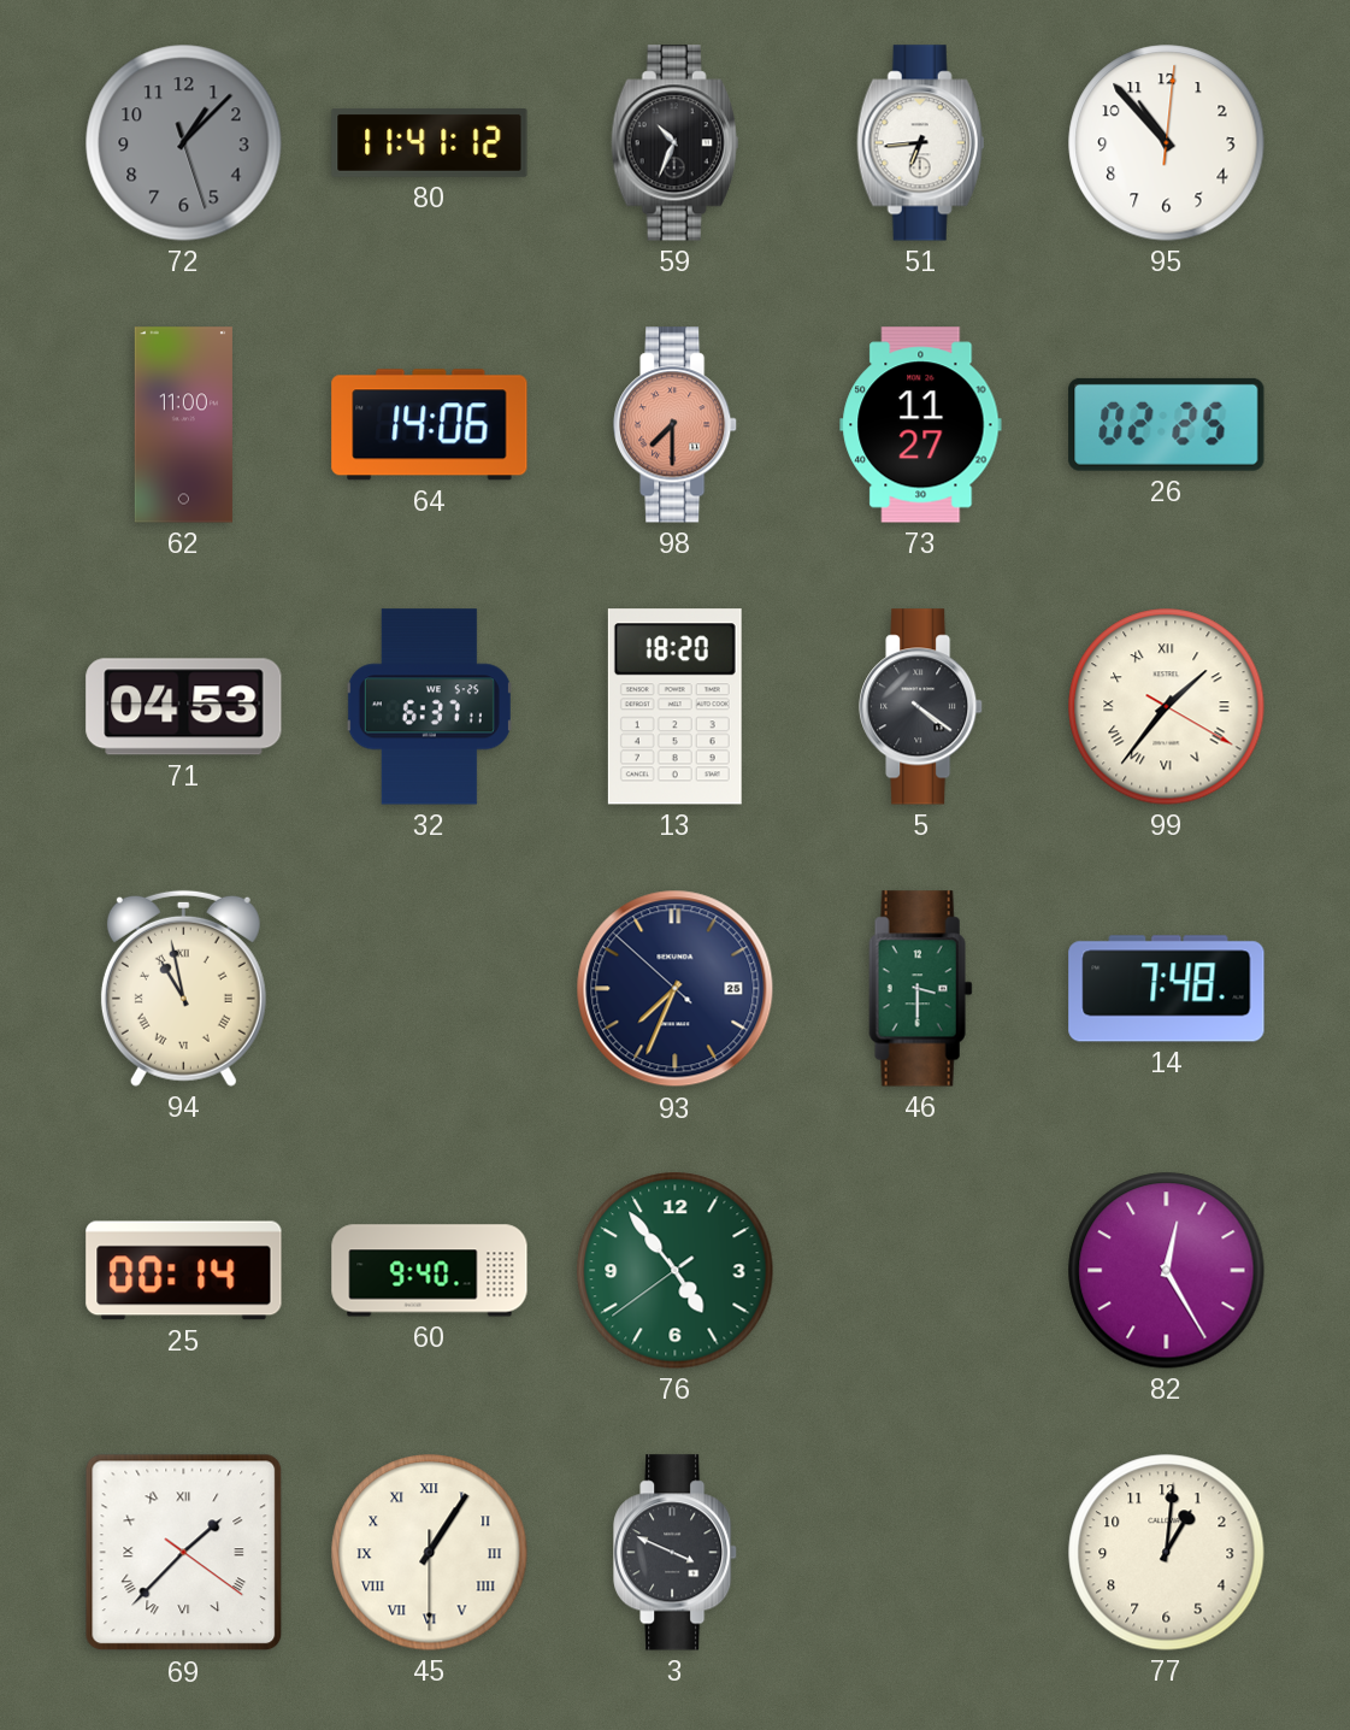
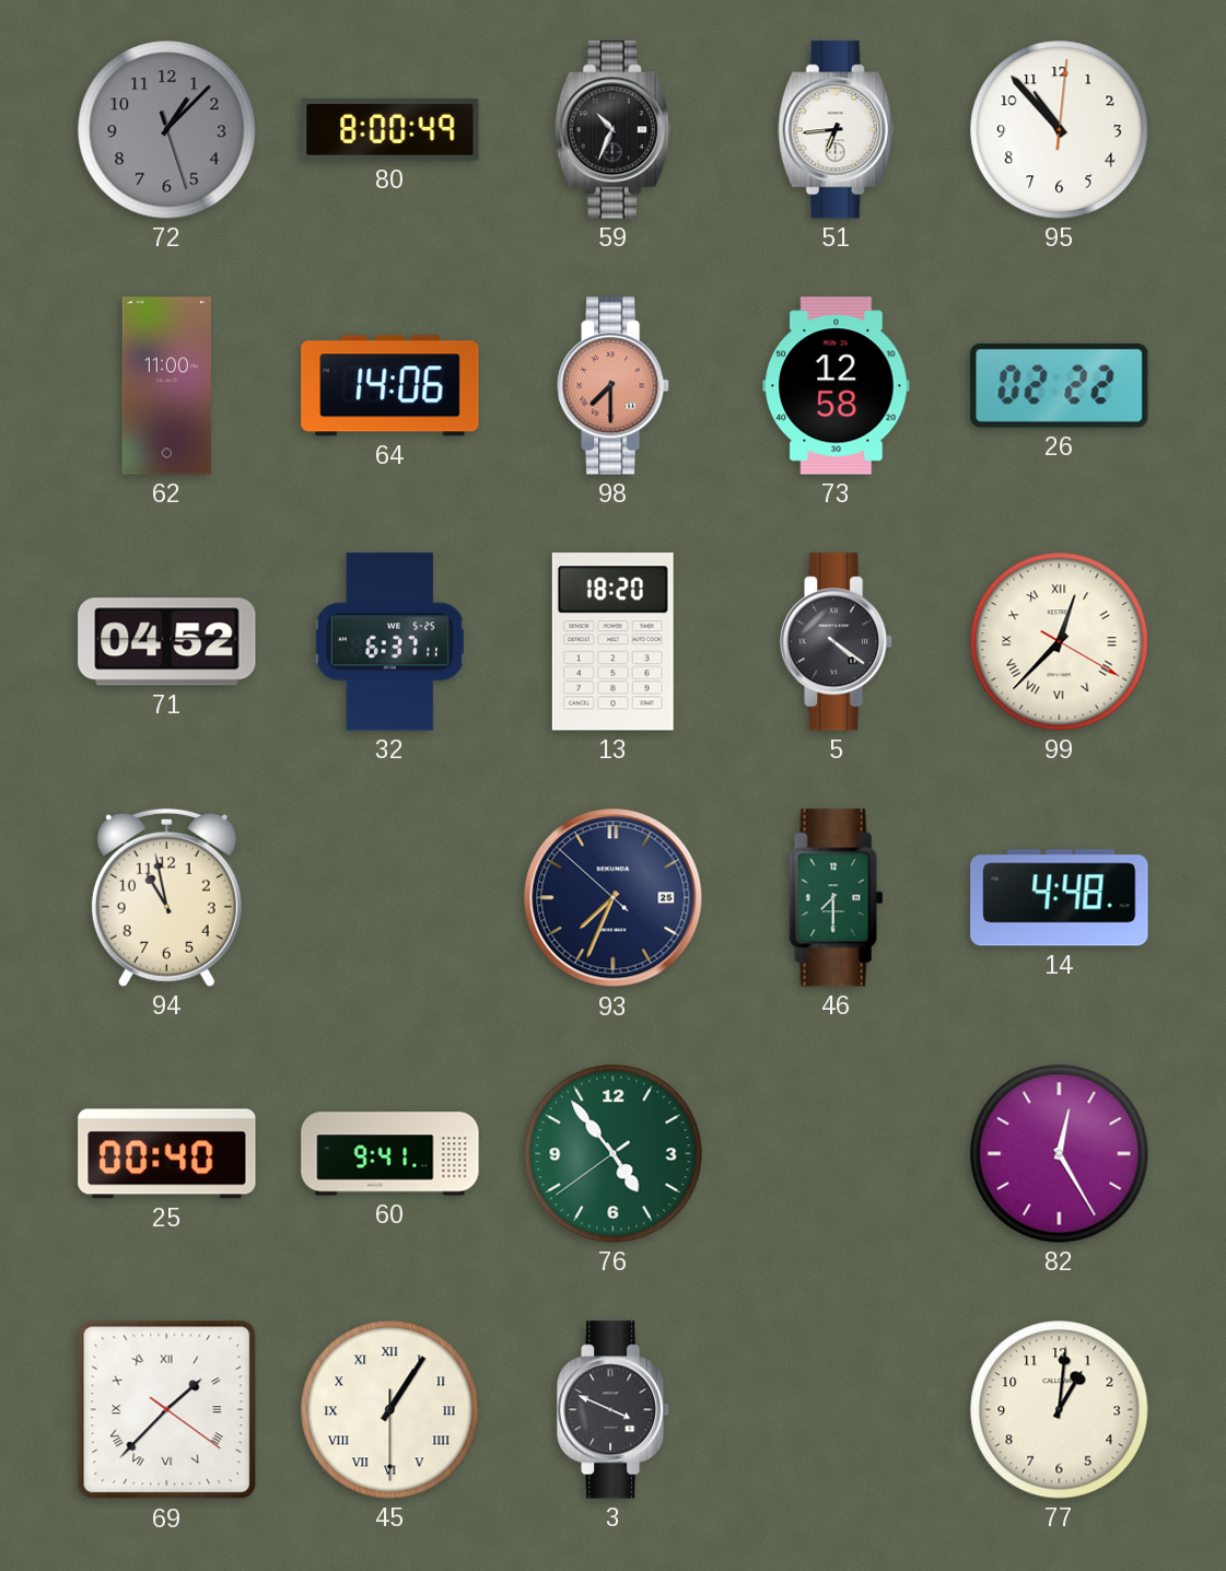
80: 11:41 -> 8:00 (390, 129)
73: 11:27 -> 12:58 (837, 386)
26: 02:25 -> 02:22 (1060, 385)
71: 04:53 -> 04:52 (167, 642)
99: 1:36 -> 12:37 (1060, 642)
94 numerals: Roman -> Arabic (166, 897)
46: 3:30 -> 7:30 (837, 898)
14: 7:48 -> 4:48 (1060, 898)
25: 00:14 -> 00:40 (167, 1154)
60: 9:40 -> 9:41 (390, 1154)
